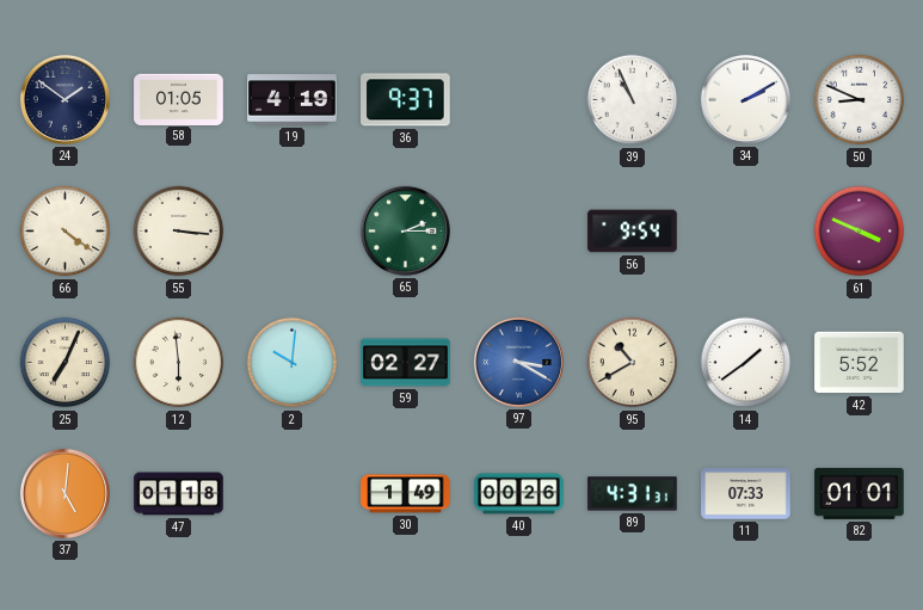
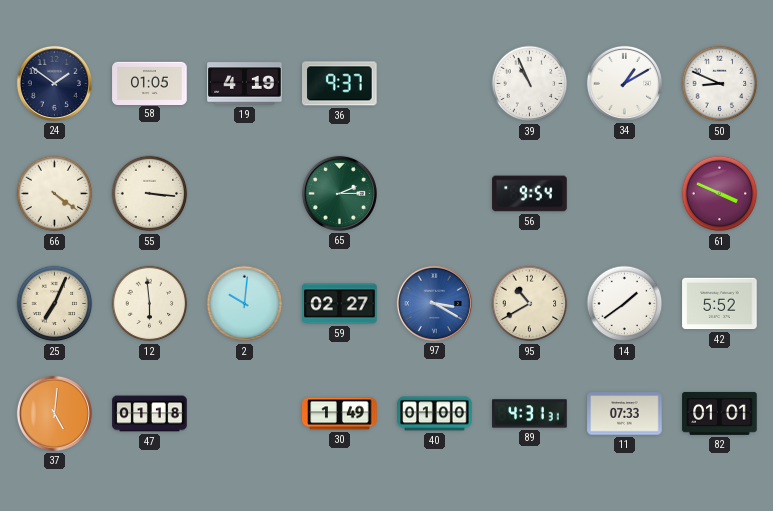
34: 2:10 -> 1:10 (624, 83)
40: 00:26 -> 01:00 (435, 414)
